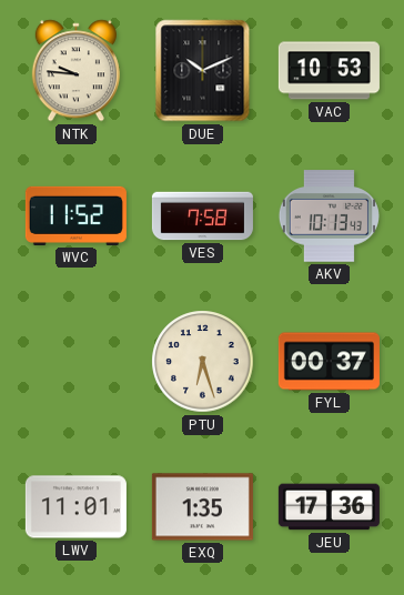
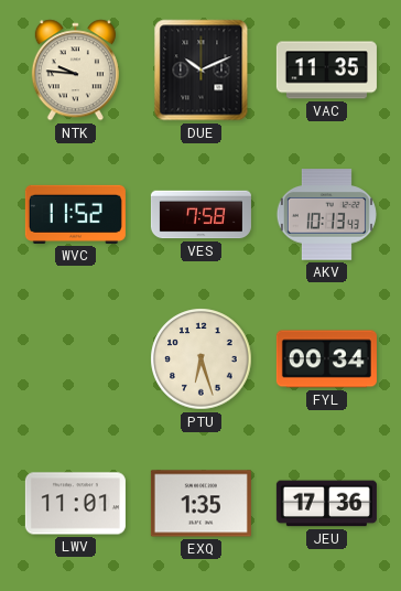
VAC: 10:53 -> 11:35 (326, 71)
FYL: 00:37 -> 00:34 (326, 359)
